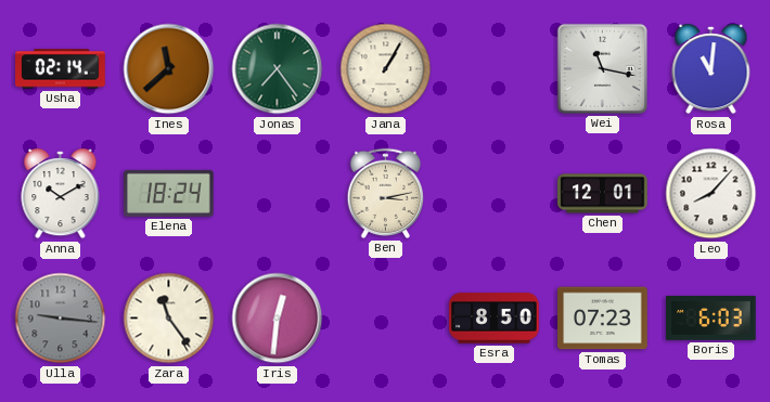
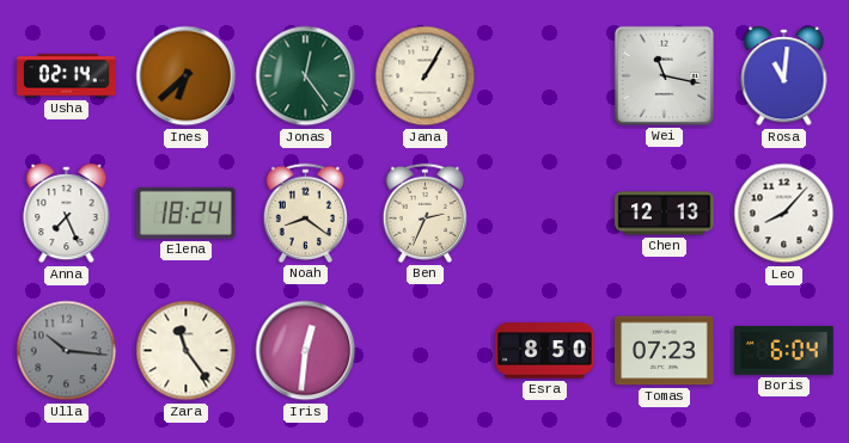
Ines: 11:38 -> 6:38 (187, 76)
Jonas: 7:24 -> 12:24 (306, 76)
Anna: 10:10 -> 7:26 (67, 215)
Noah: none -> 8:21 (305, 213)
Ben: 3:13 -> 2:34 (424, 213)
Chen: 12:01 -> 12:13 (665, 214)
Ulla: 9:16 -> 10:16 (67, 351)
Boris: 6:03 -> 6:04 (784, 351)
